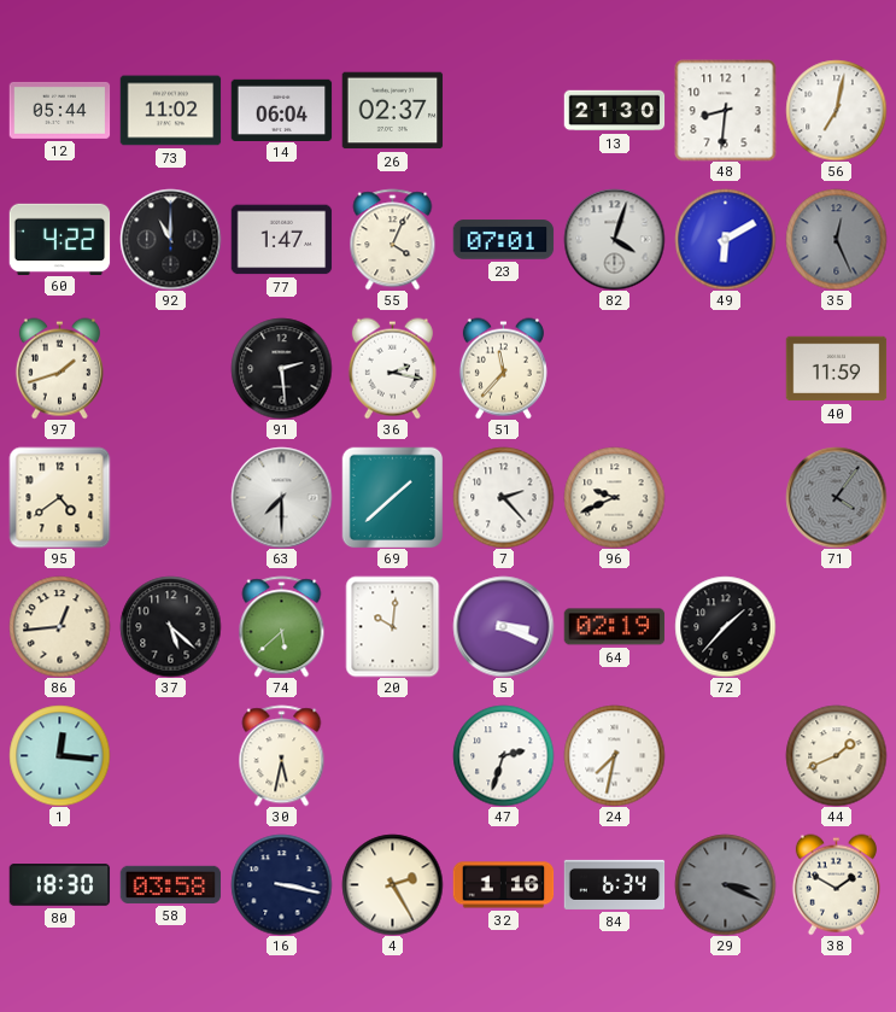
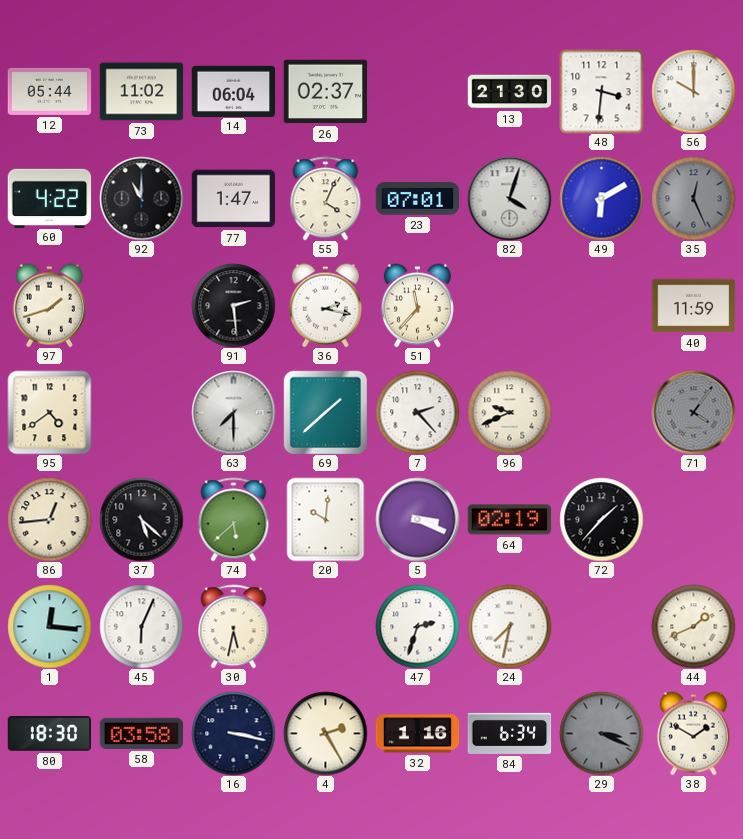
48: 8:31 -> 3:31 (601, 91)
56: 7:02 -> 10:00 (693, 91)
45: none -> 6:04 (141, 626)
